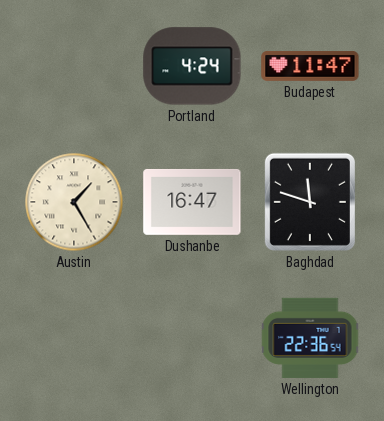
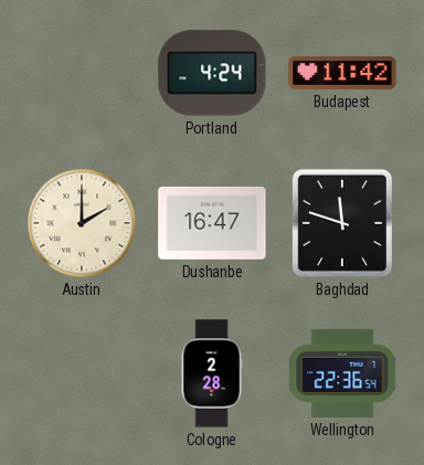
Budapest: 11:47 -> 11:42 (342, 74)
Austin: 1:25 -> 2:00 (82, 223)
Cologne: none -> 2:28 (212, 373)
